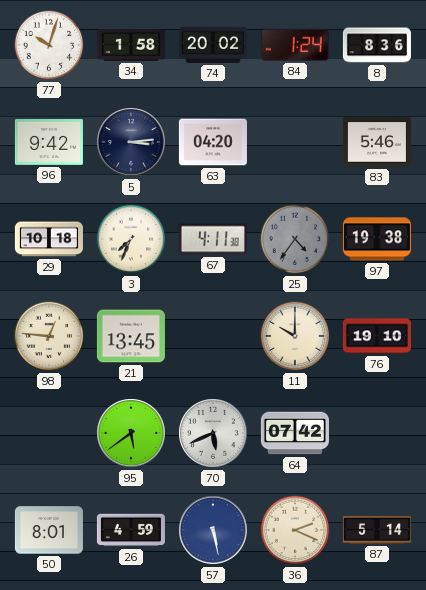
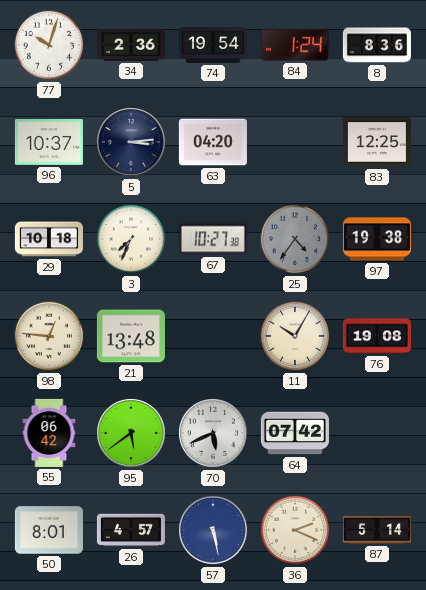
34: 1:58 -> 2:36 (131, 46)
74: 20:02 -> 19:54 (213, 45)
96: 9:42 -> 10:37 (49, 143)
83: 5:46 -> 12:25 (377, 142)
67: 4:11 -> 10:27 (213, 239)
21: 13:45 -> 13:48 (131, 336)
11: 10:00 -> 10:05 (295, 336)
76: 19:10 -> 19:08 (377, 336)
55: none -> 06:42 (49, 433)
26: 4:59 -> 4:57 (131, 530)
